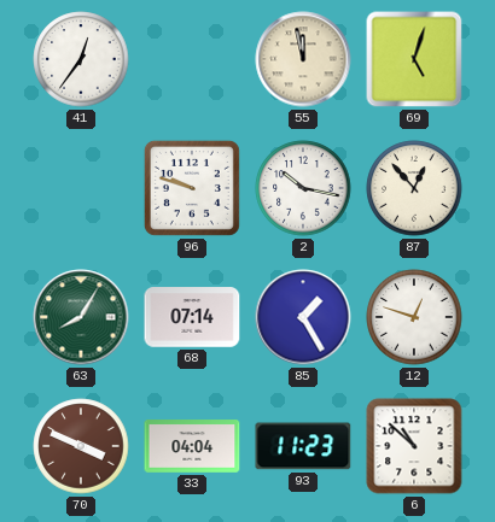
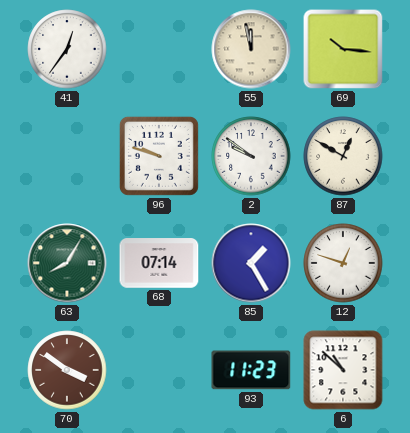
69: 5:03 -> 10:16 (343, 49)
2: 10:17 -> 9:51 (251, 156)
87: 12:53 -> 12:50 (343, 156)
70: 3:49 -> 3:51 (67, 370)
33: 04:04 -> none (192, 447)
